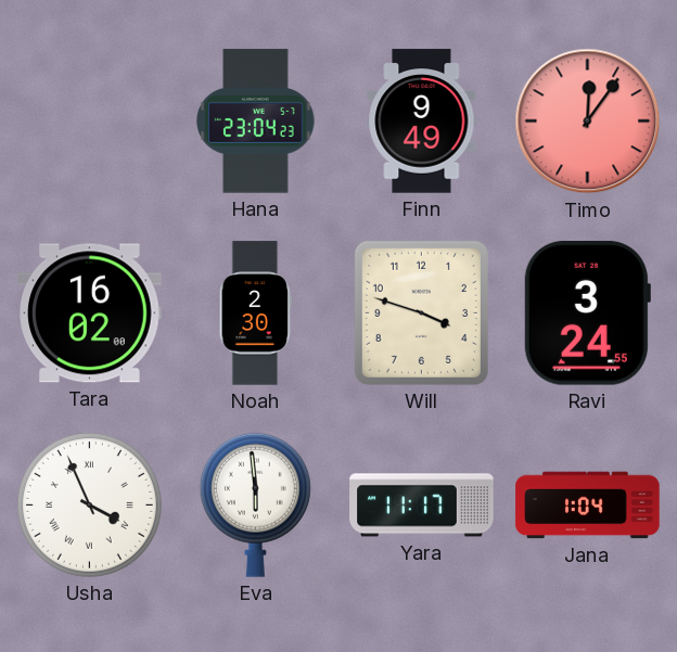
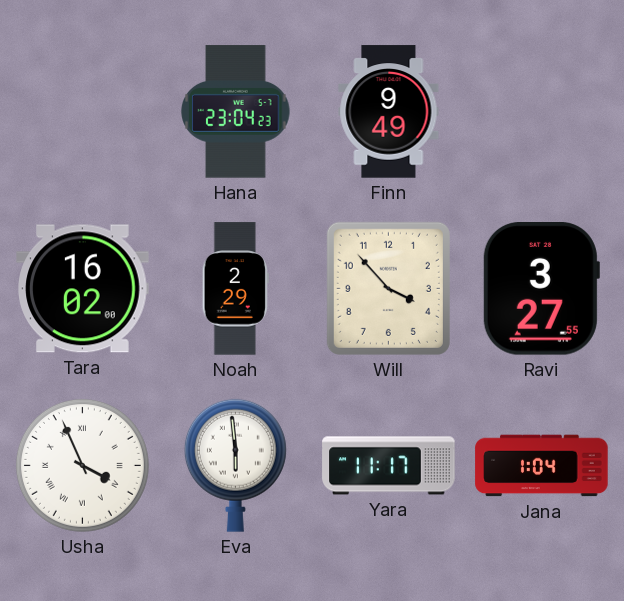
Timo: 12:06 -> none (588, 122)
Noah: 2:30 -> 2:29 (235, 289)
Will: 3:48 -> 3:53 (388, 288)
Ravi: 3:24 -> 3:27 (541, 289)
